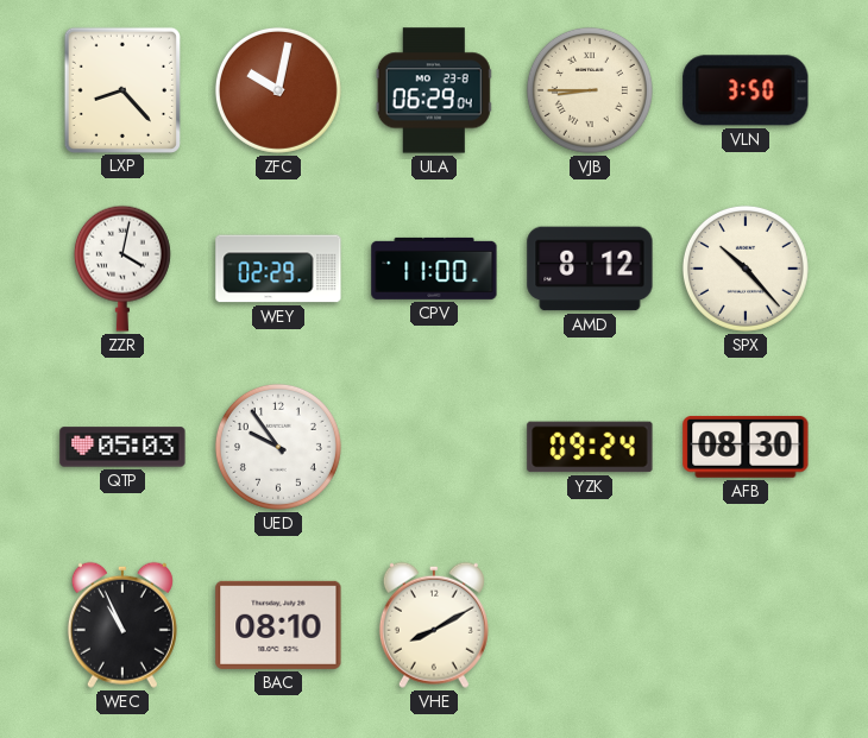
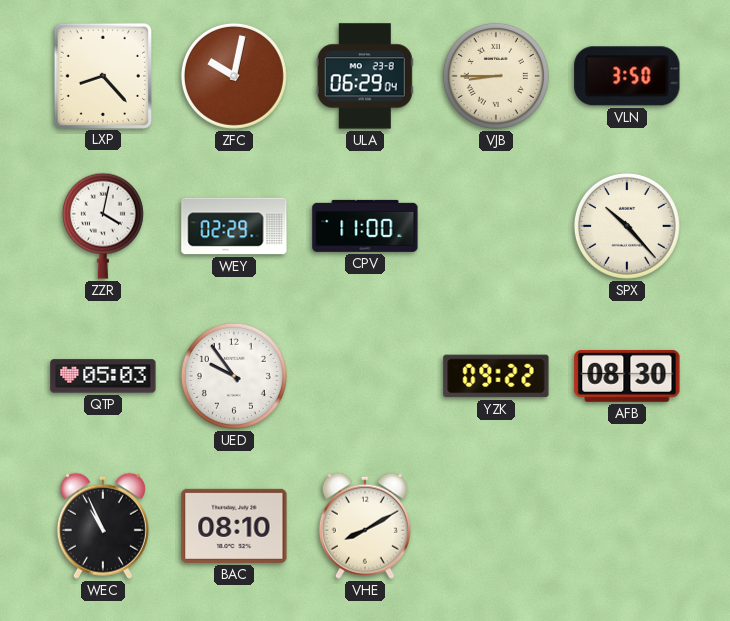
AMD: 8:12 -> none (590, 269)
YZK: 09:24 -> 09:22 (496, 376)
